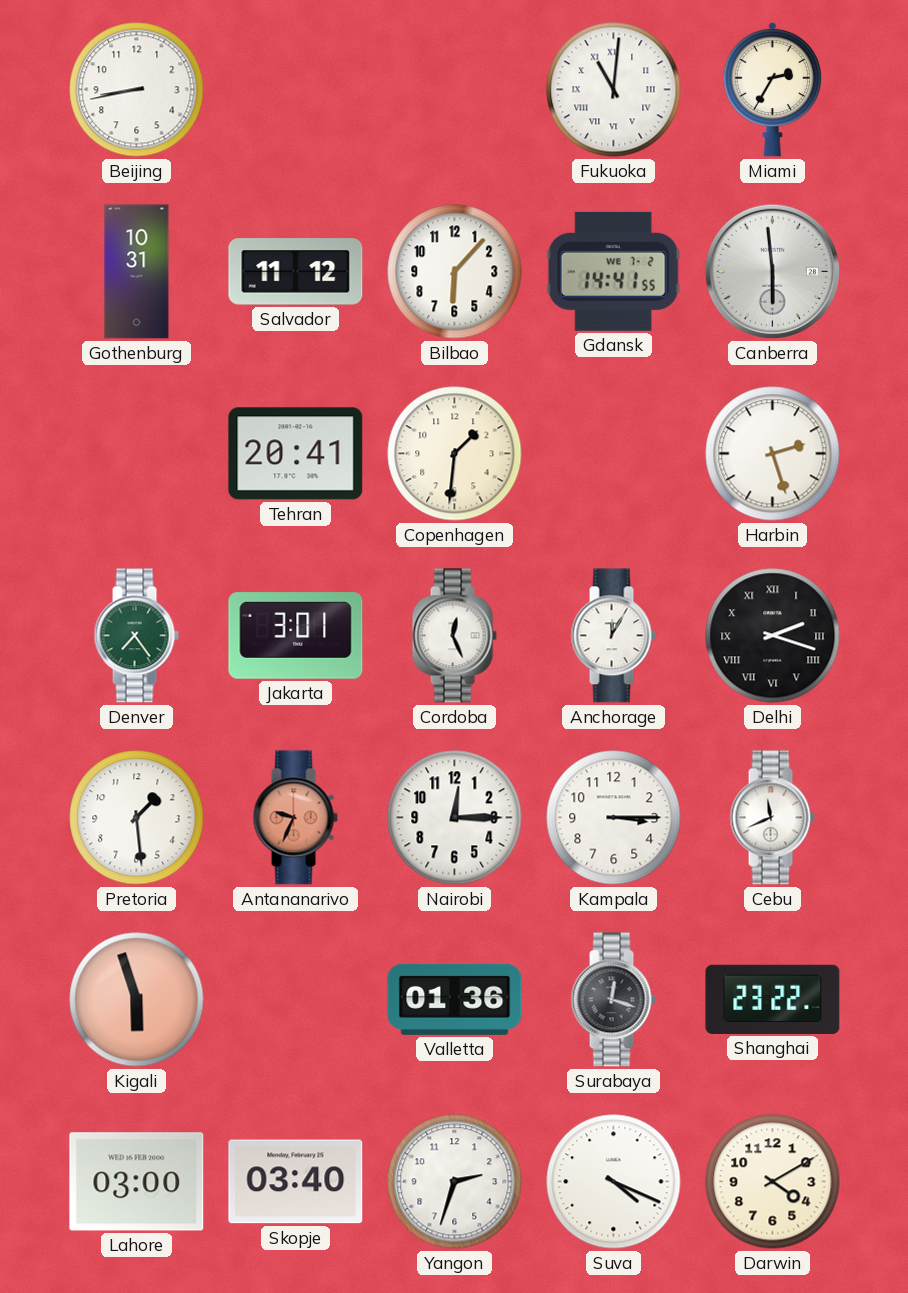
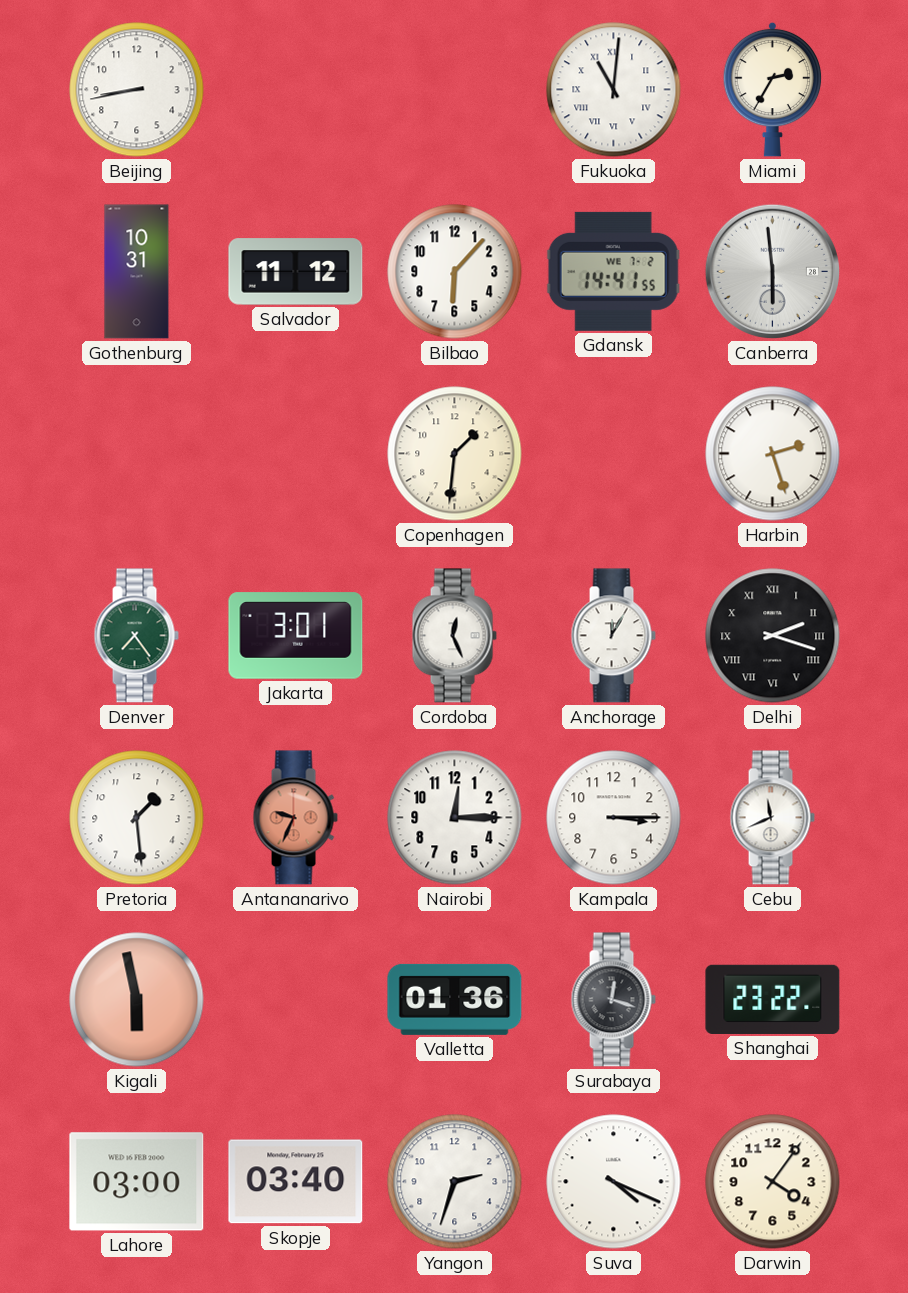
Tehran: 20:41 -> none (296, 454)
Kigali: 5:57 -> 5:58 (137, 1000)
Darwin: 4:10 -> 4:06 (773, 1182)
